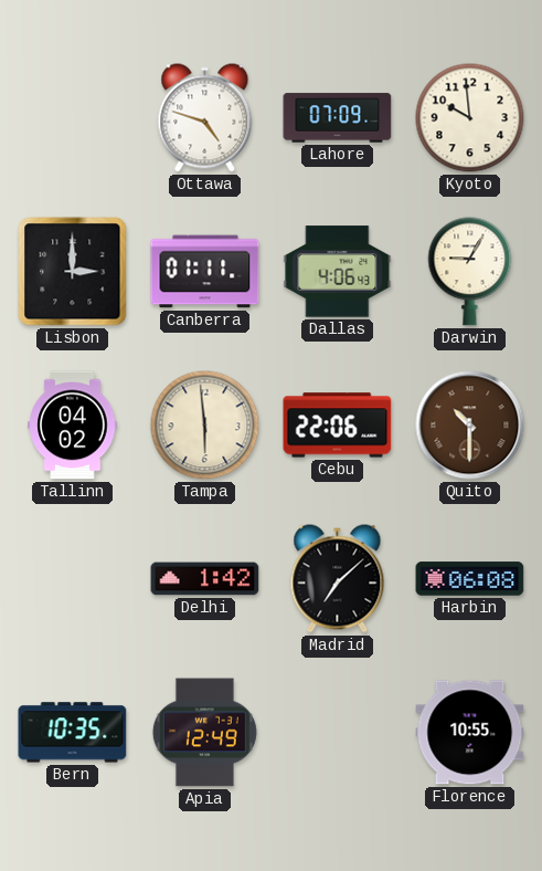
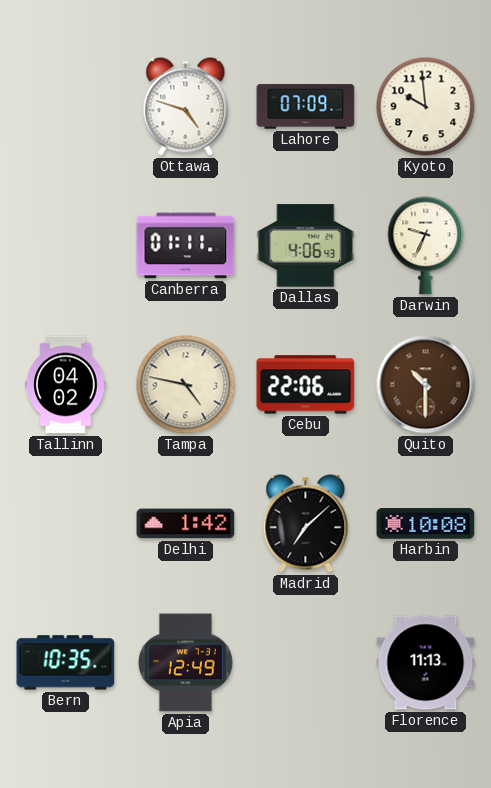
Lisbon: 3:00 -> none (73, 272)
Darwin: 9:05 -> 9:34 (426, 246)
Tampa: 5:59 -> 4:47 (186, 385)
Harbin: 06:08 -> 10:08 (426, 524)
Florence: 10:55 -> 11:13 (426, 663)
